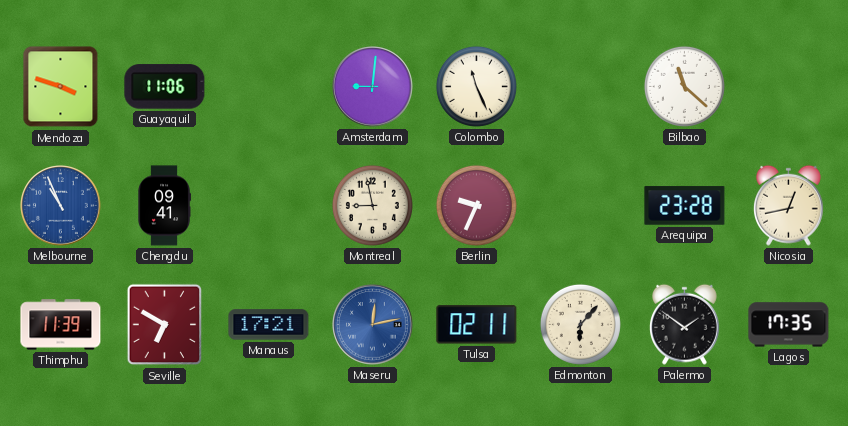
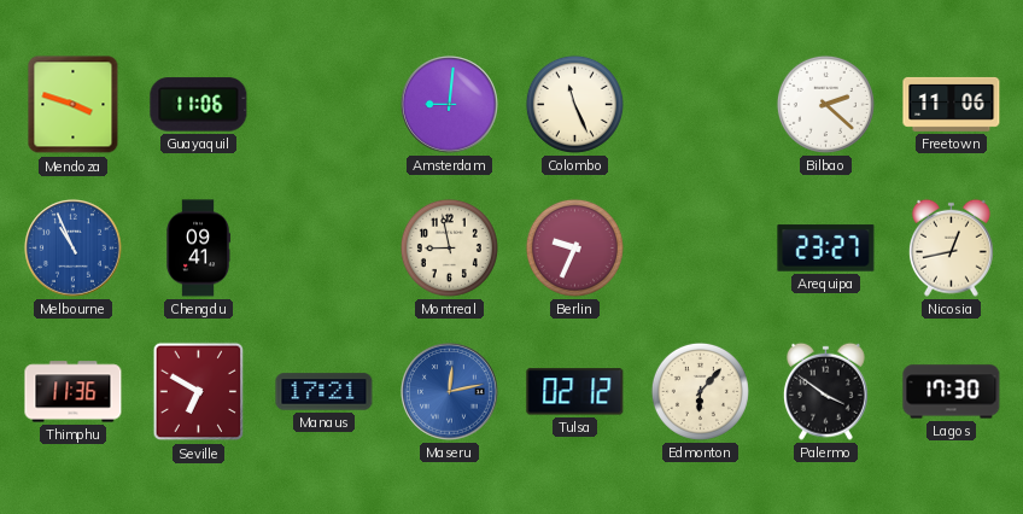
Bilbao: 11:22 -> 2:22 (825, 104)
Freetown: none -> 11:06 (952, 104)
Arequipa: 23:28 -> 23:27 (826, 249)
Thimphu: 11:39 -> 11:36 (74, 392)
Tulsa: 02:11 -> 02:12 (575, 392)
Palermo: 1:51 -> 3:51 (825, 391)
Lagos: 17:35 -> 17:30 (952, 392)
